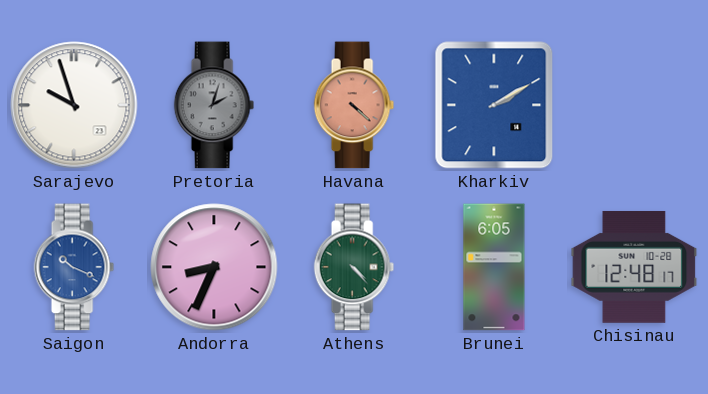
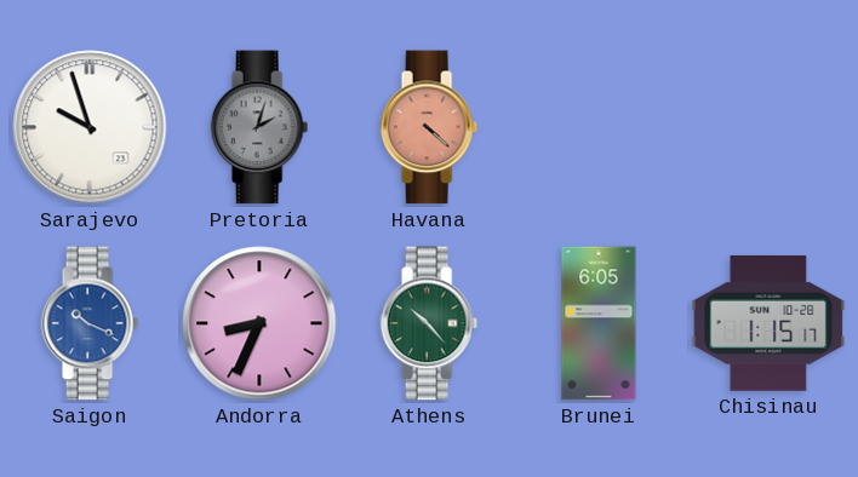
Kharkiv: 2:10 -> none (494, 105)
Athens: 4:23 -> 10:23 (429, 323)
Chisinau: 12:48 -> 1:15 (768, 323)
